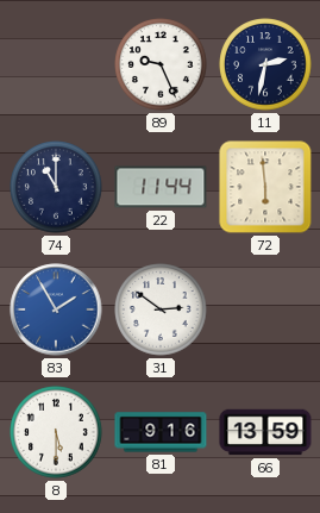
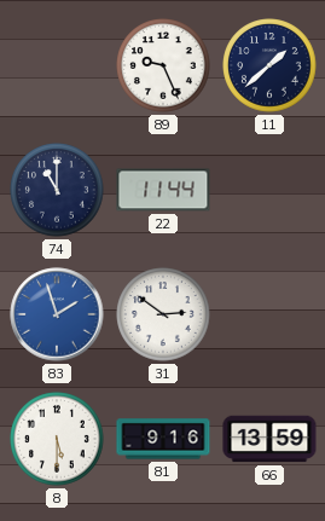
11: 2:32 -> 1:38 (269, 65)
72: 5:59 -> none (265, 187)
83: 1:55 -> 1:57 (57, 314)
